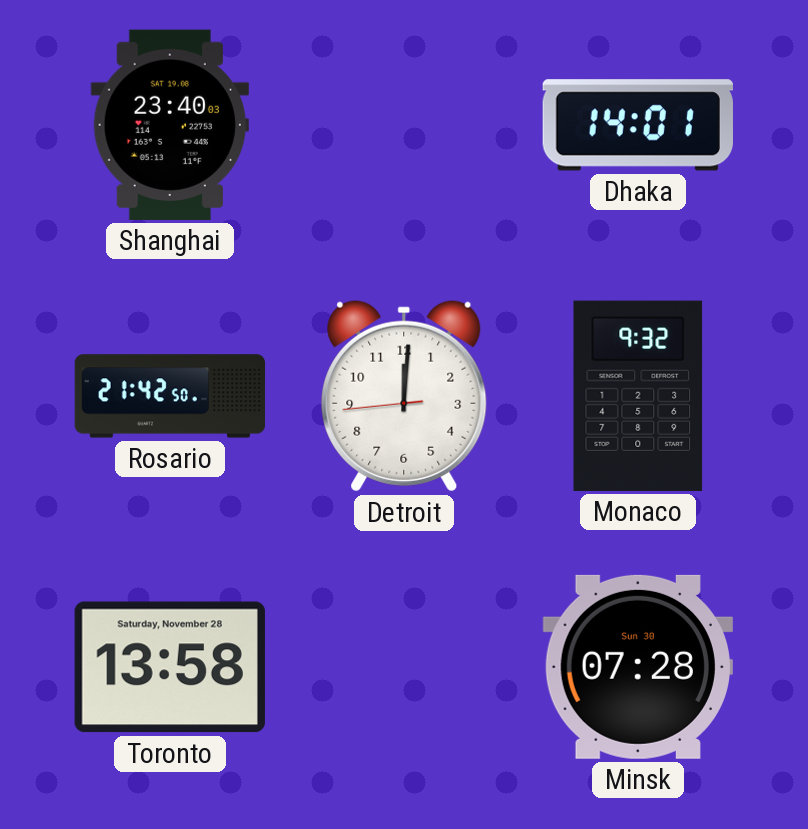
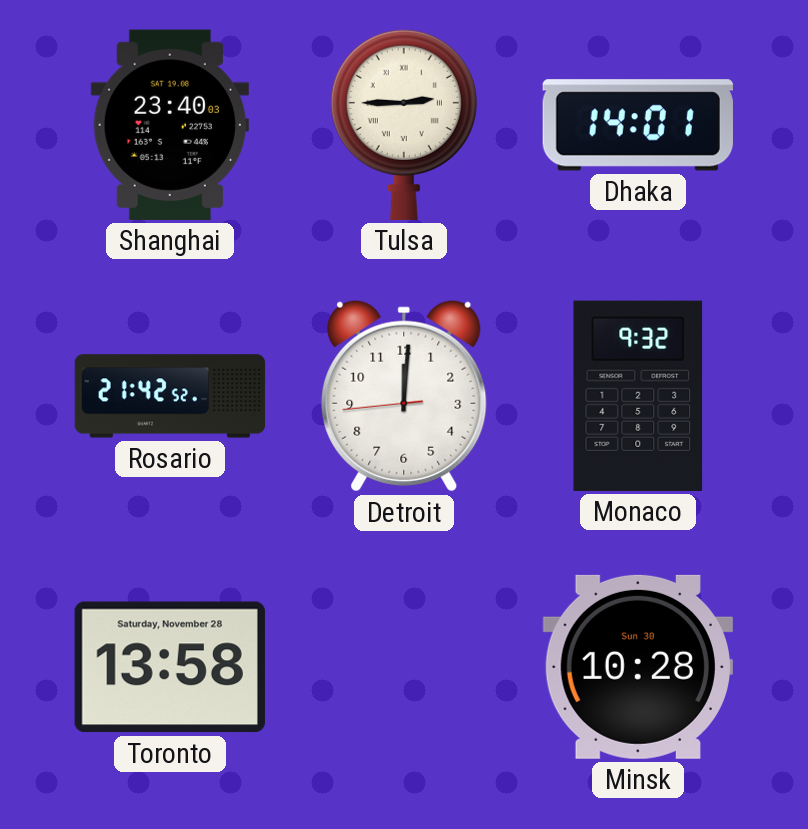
Tulsa: none -> 2:45 (404, 124)
Rosario: 21:42:50 -> 21:42:52 (170, 396)
Minsk: 07:28 -> 10:28 (638, 667)
